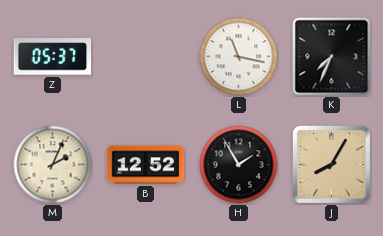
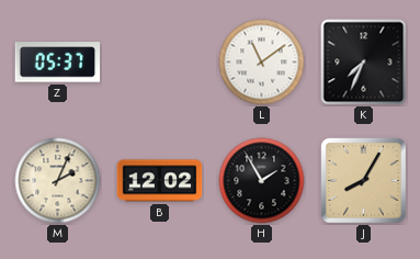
L: 11:17 -> 11:09 (262, 63)
B: 12:52 -> 12:02 (160, 181)
